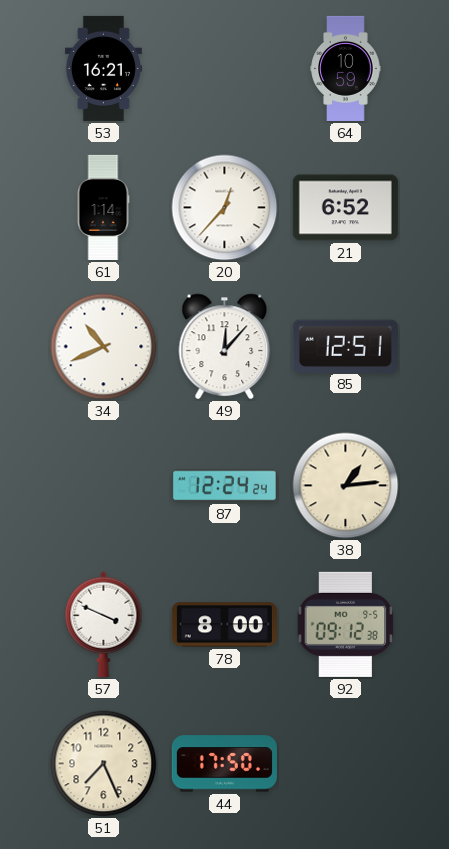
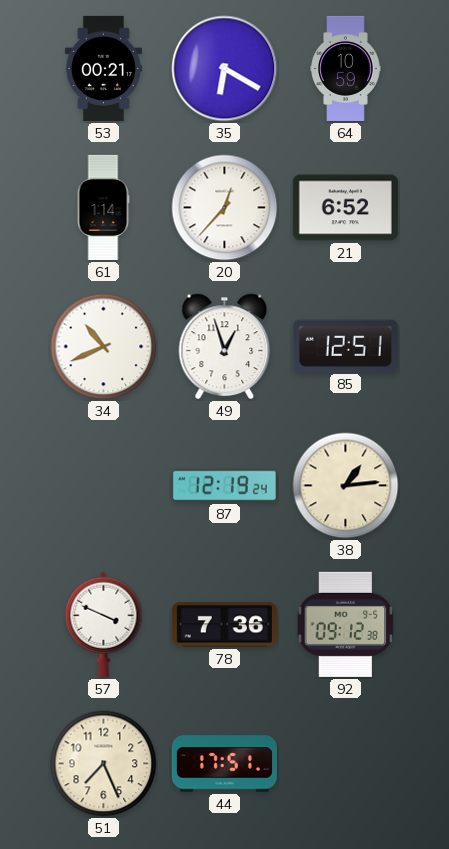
53: 16:21 -> 00:21 (103, 68)
35: none -> 6:20 (225, 69)
49: 12:07 -> 12:57 (225, 347)
87: 12:24 -> 12:19 (224, 486)
78: 8:00 -> 7:36 (224, 625)
44: 17:50 -> 17:51 (224, 764)
